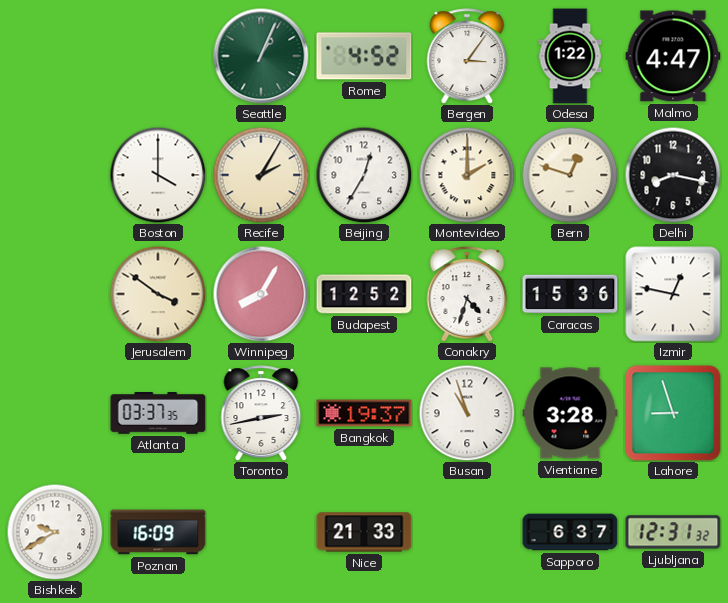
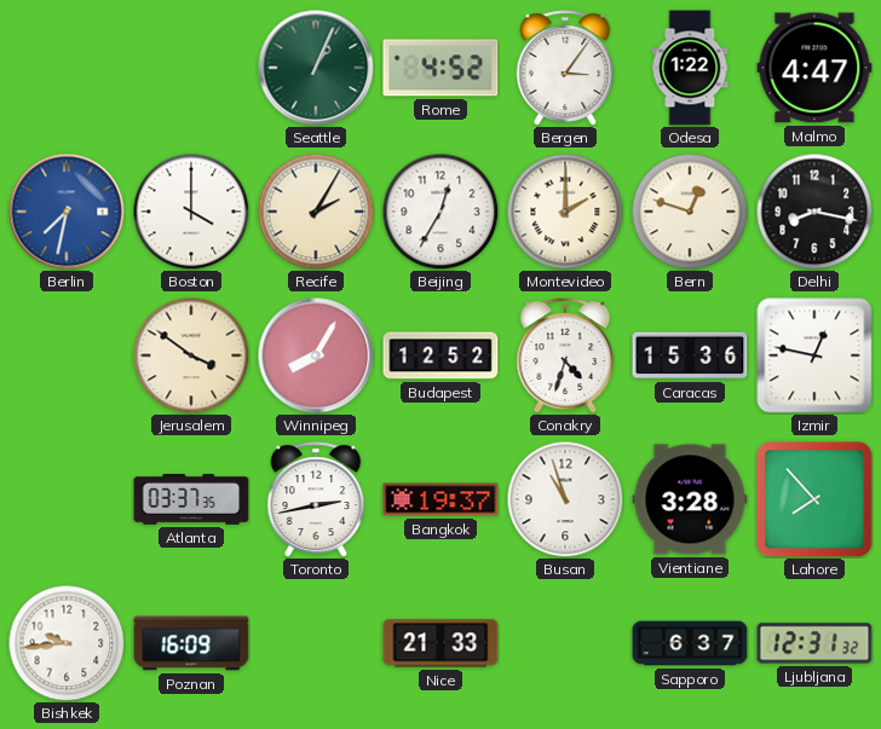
Berlin: none -> 7:32 (67, 212)
Lahore: 8:57 -> 7:53 (814, 499)
Bishkek: 9:40 -> 9:44 (67, 643)
